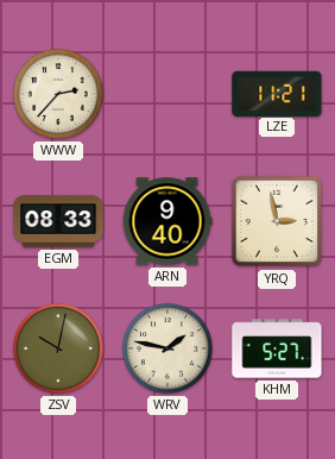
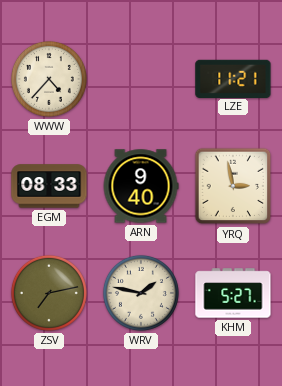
WWW: 2:37 -> 4:37 (49, 79)
ZSV: 10:02 -> 7:13 (49, 293)
